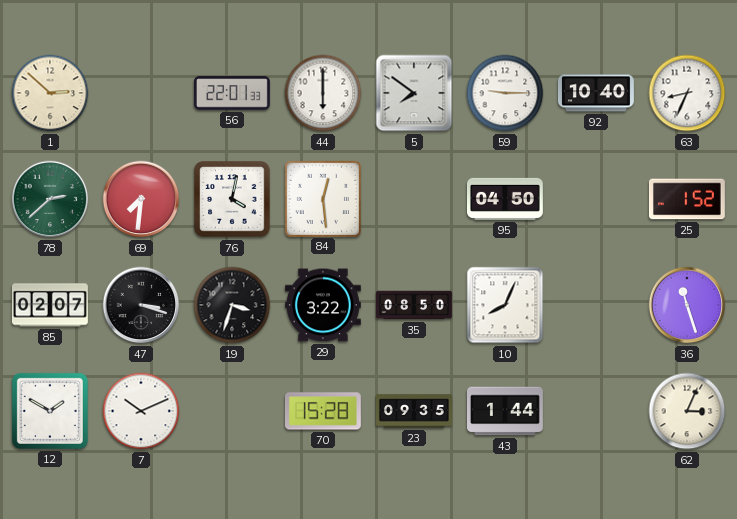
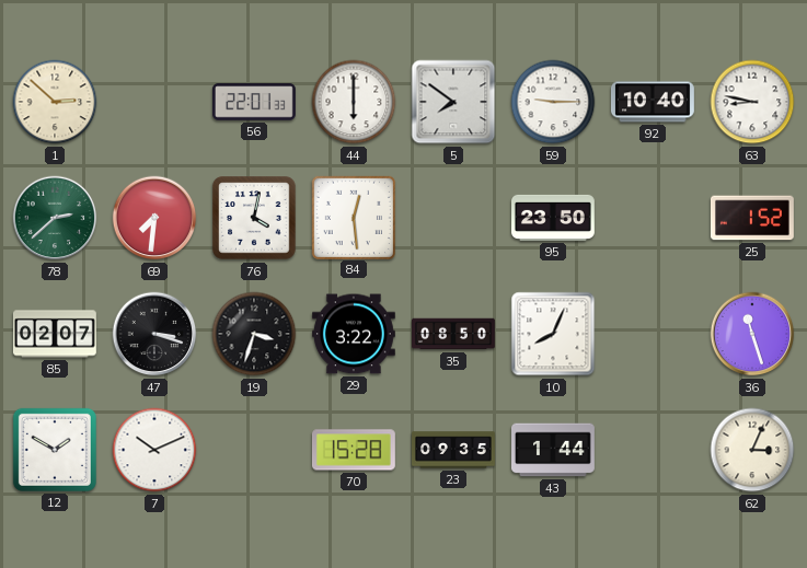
63: 8:34 -> 8:47 (752, 102)
95: 04:50 -> 23:50 (554, 218)
